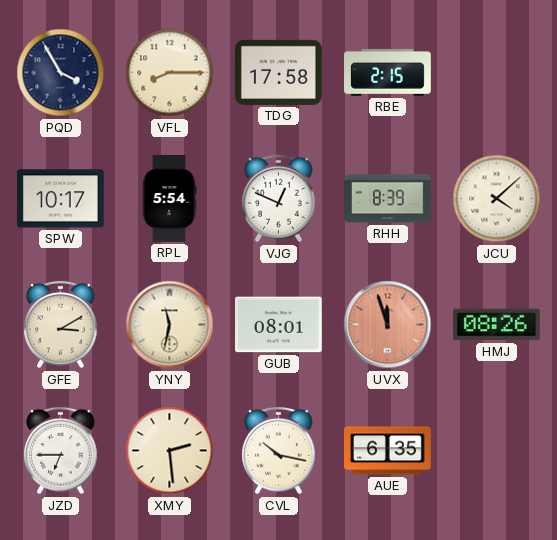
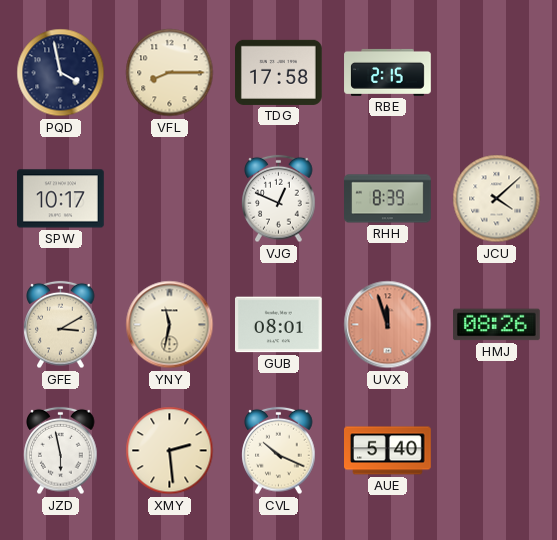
PQD: 3:55 -> 3:58 (61, 73)
RPL: 5:54 -> none (169, 199)
JZD: 6:45 -> 5:58 (61, 451)
CVL: 10:17 -> 10:19 (279, 451)
AUE: 6:35 -> 5:40 (388, 451)
